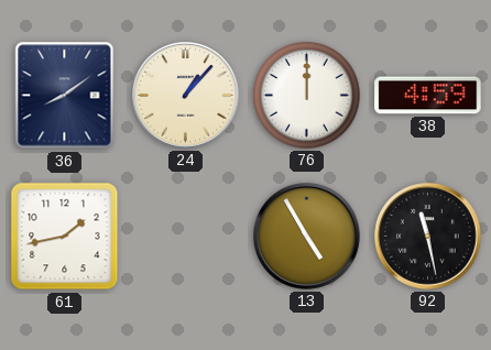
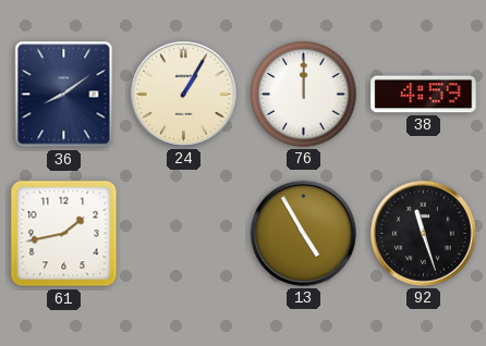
24: 1:07 -> 1:05 (184, 95)
92: 11:28 -> 11:27 (424, 234)
